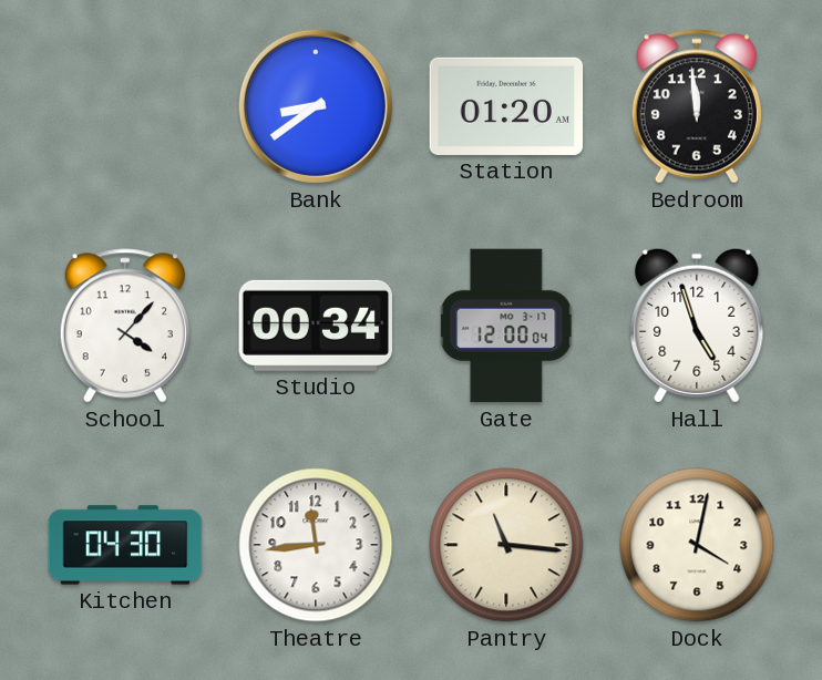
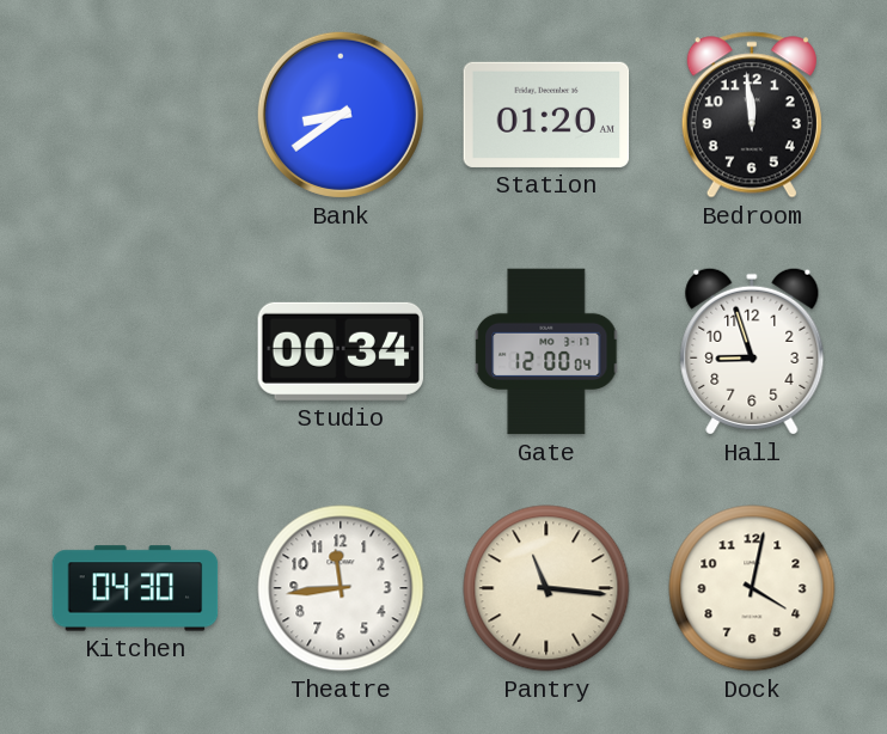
School: 4:07 -> none (125, 326)
Hall: 4:57 -> 8:57 (752, 351)
